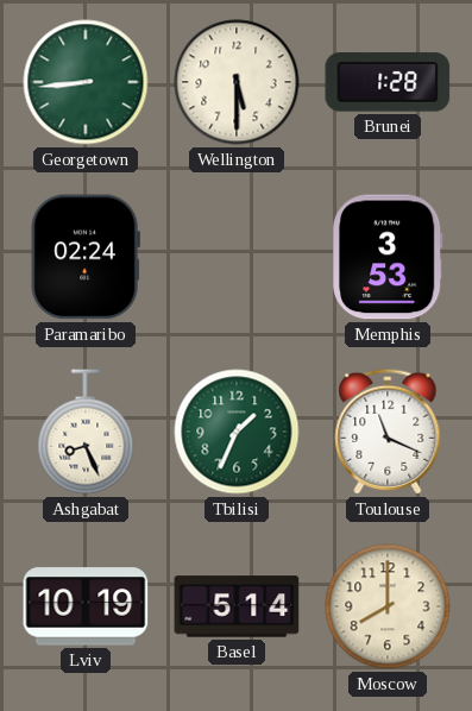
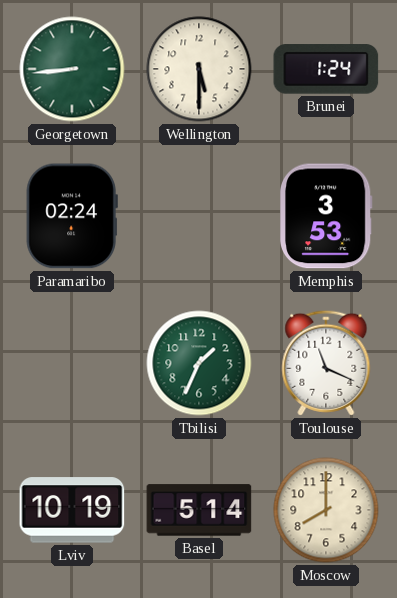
Brunei: 1:28 -> 1:24 (326, 69)
Ashgabat: 8:26 -> none (86, 432)
